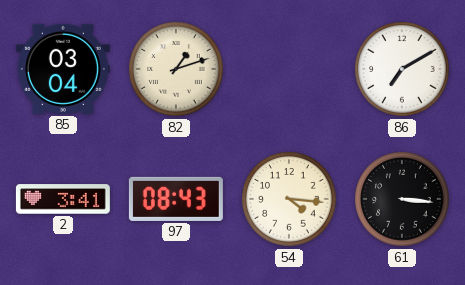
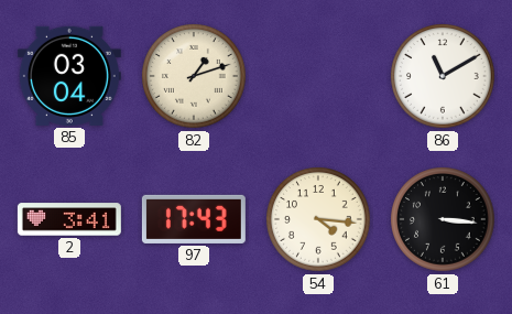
86: 7:10 -> 11:10 (444, 77)
97: 08:43 -> 17:43 (194, 219)
